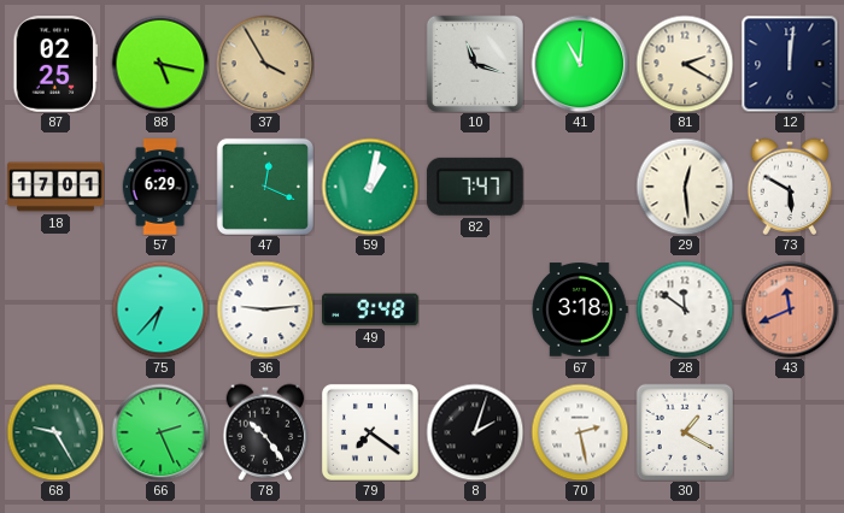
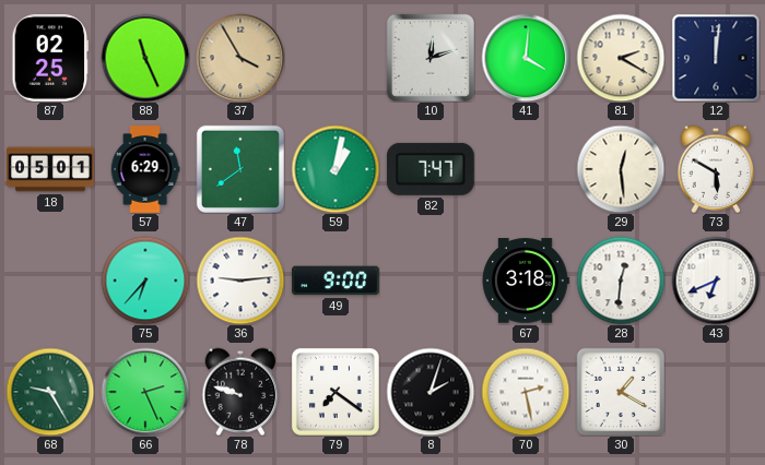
88: 5:17 -> 11:26 (145, 58)
10: 11:18 -> 12:12 (431, 58)
41: 11:01 -> 4:01 (526, 58)
18: 17:01 -> 05:01 (50, 169)
47: 12:19 -> 11:39 (240, 169)
49: 9:48 -> 9:00 (337, 281)
28: 11:51 -> 12:31 (621, 281)
43: 11:41 -> 6:41 (716, 281)
43 dial: salmon -> white (716, 281)
78: 10:24 -> 9:48 (240, 392)
